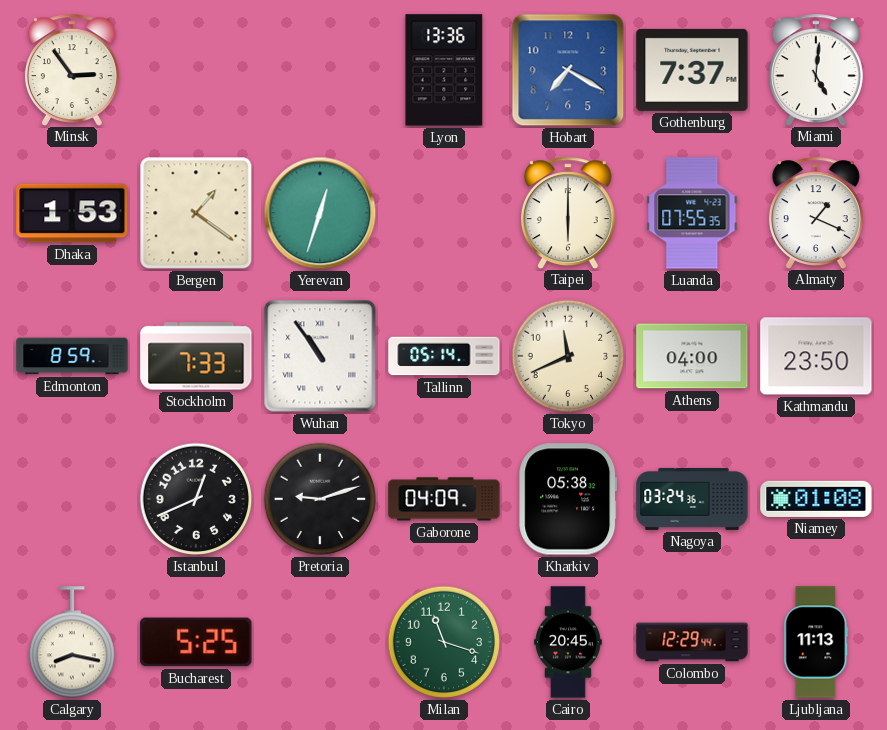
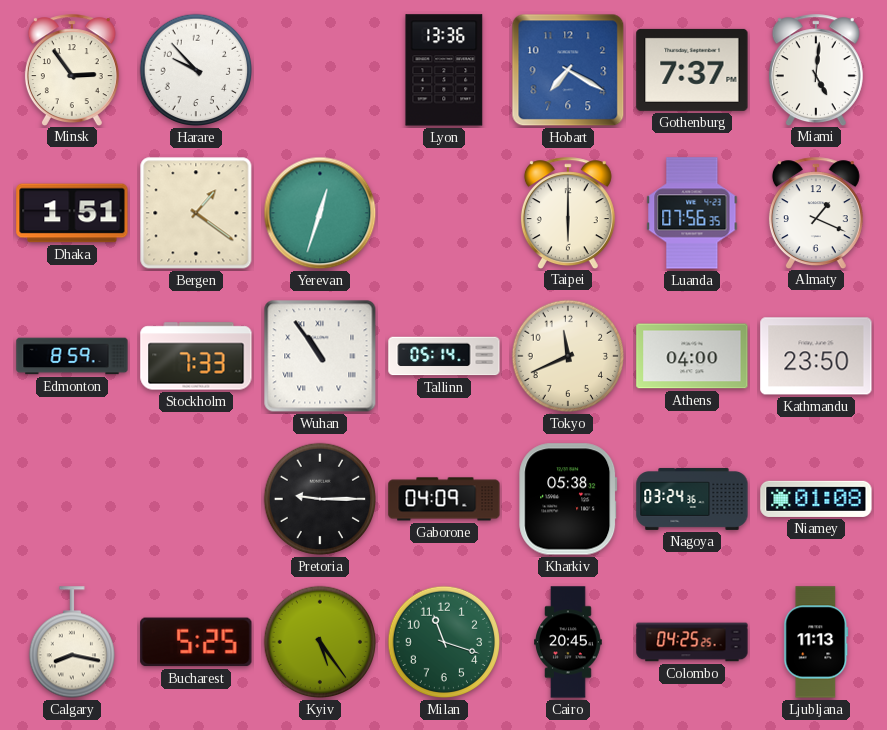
Harare: none -> 9:53 (196, 70)
Dhaka: 1:53 -> 1:51 (72, 213)
Luanda: 07:55 -> 07:56 (692, 213)
Istanbul: 12:41 -> none (196, 499)
Pretoria: 9:12 -> 9:15 (320, 499)
Kyiv: none -> 5:24 (320, 642)
Colombo: 12:29 -> 04:25 (692, 642)
